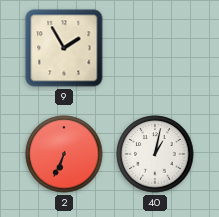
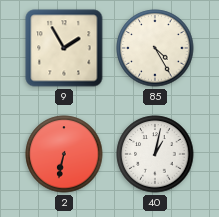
85: none -> 4:25 (155, 48)
2: 6:34 -> 6:32 (64, 154)
